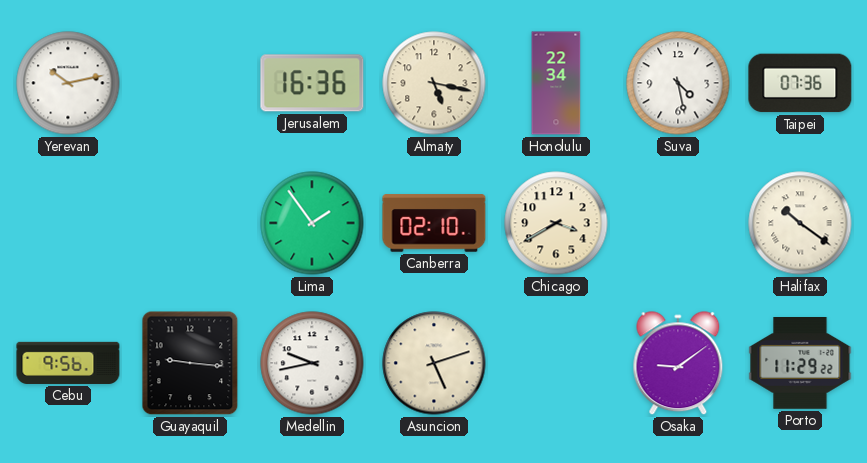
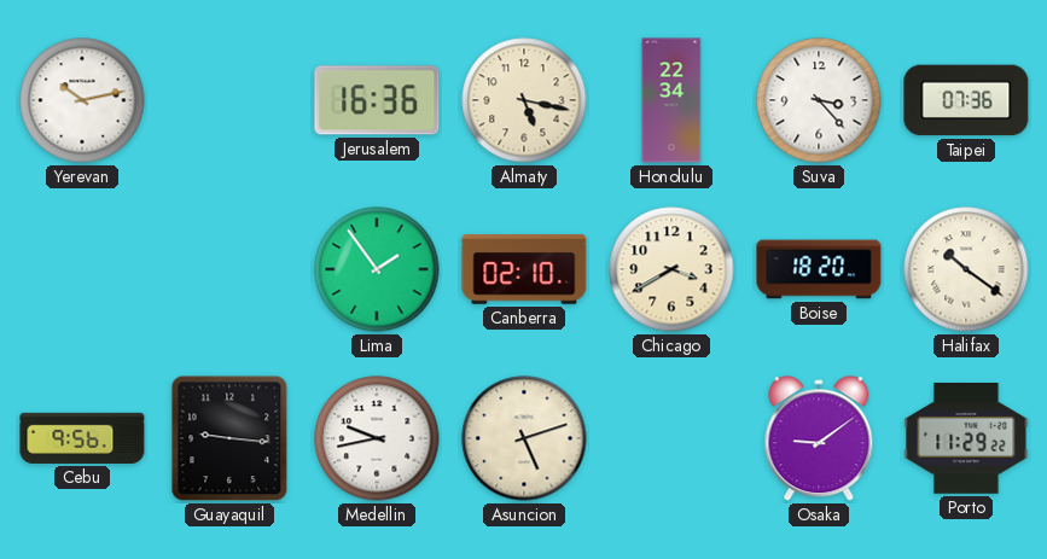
Suva: 4:28 -> 3:23 (819, 100)
Boise: none -> 18:20 (819, 269)
